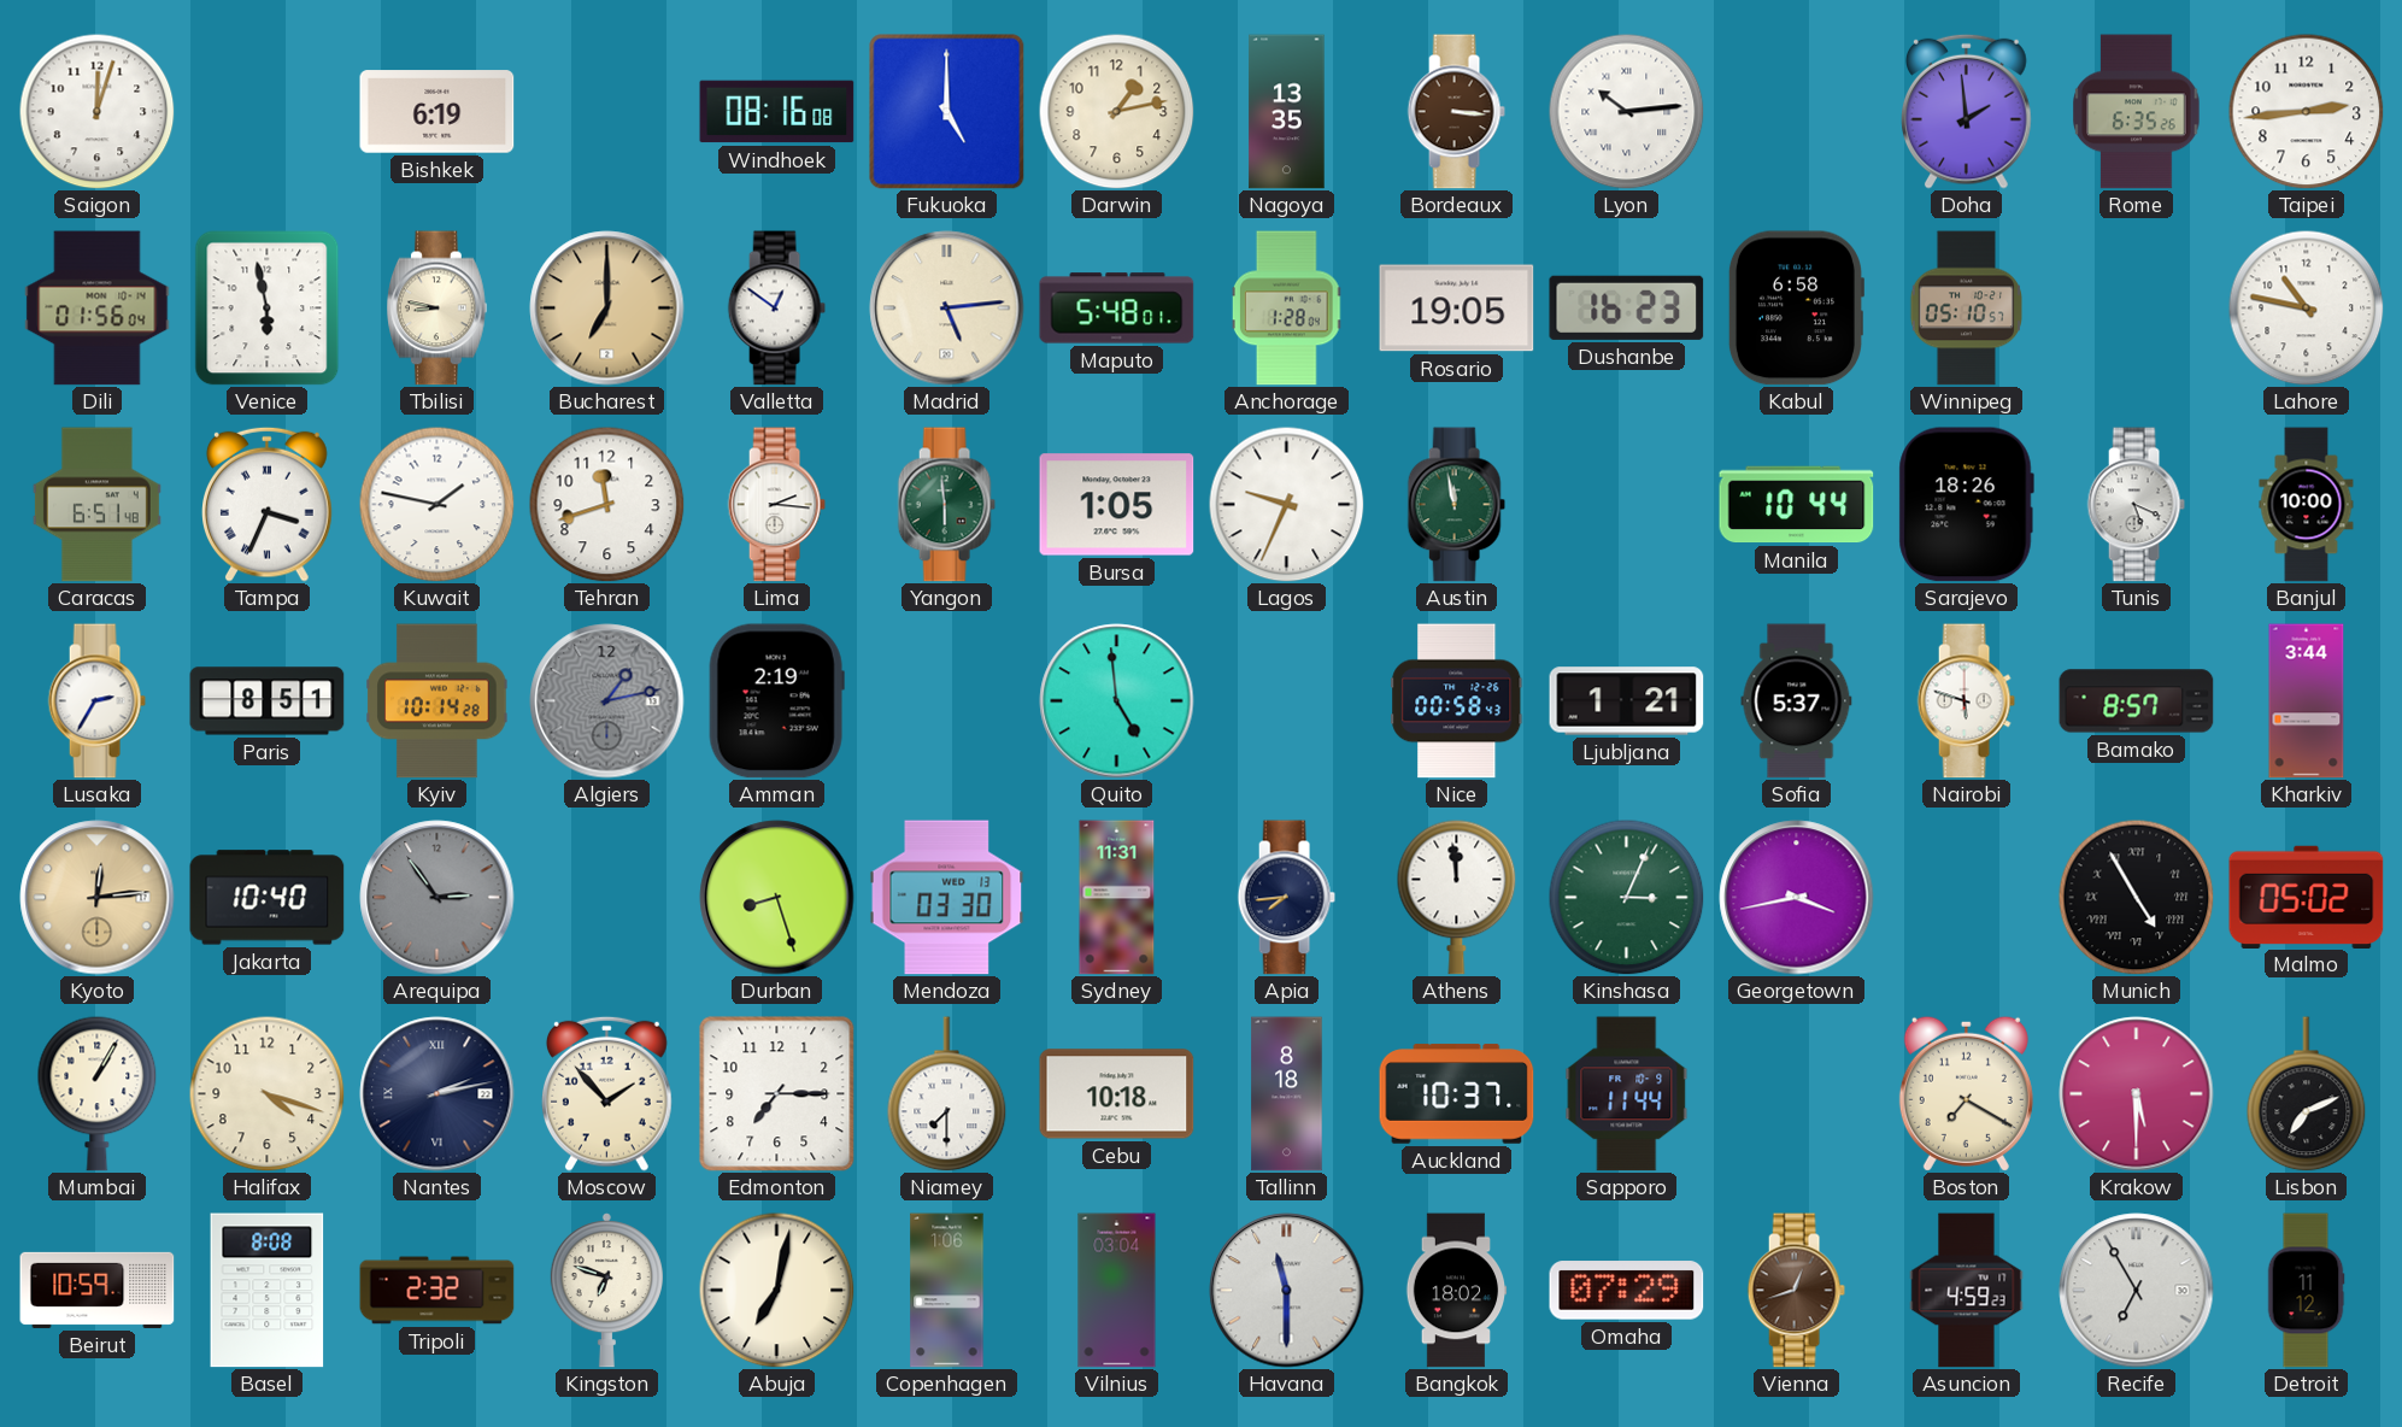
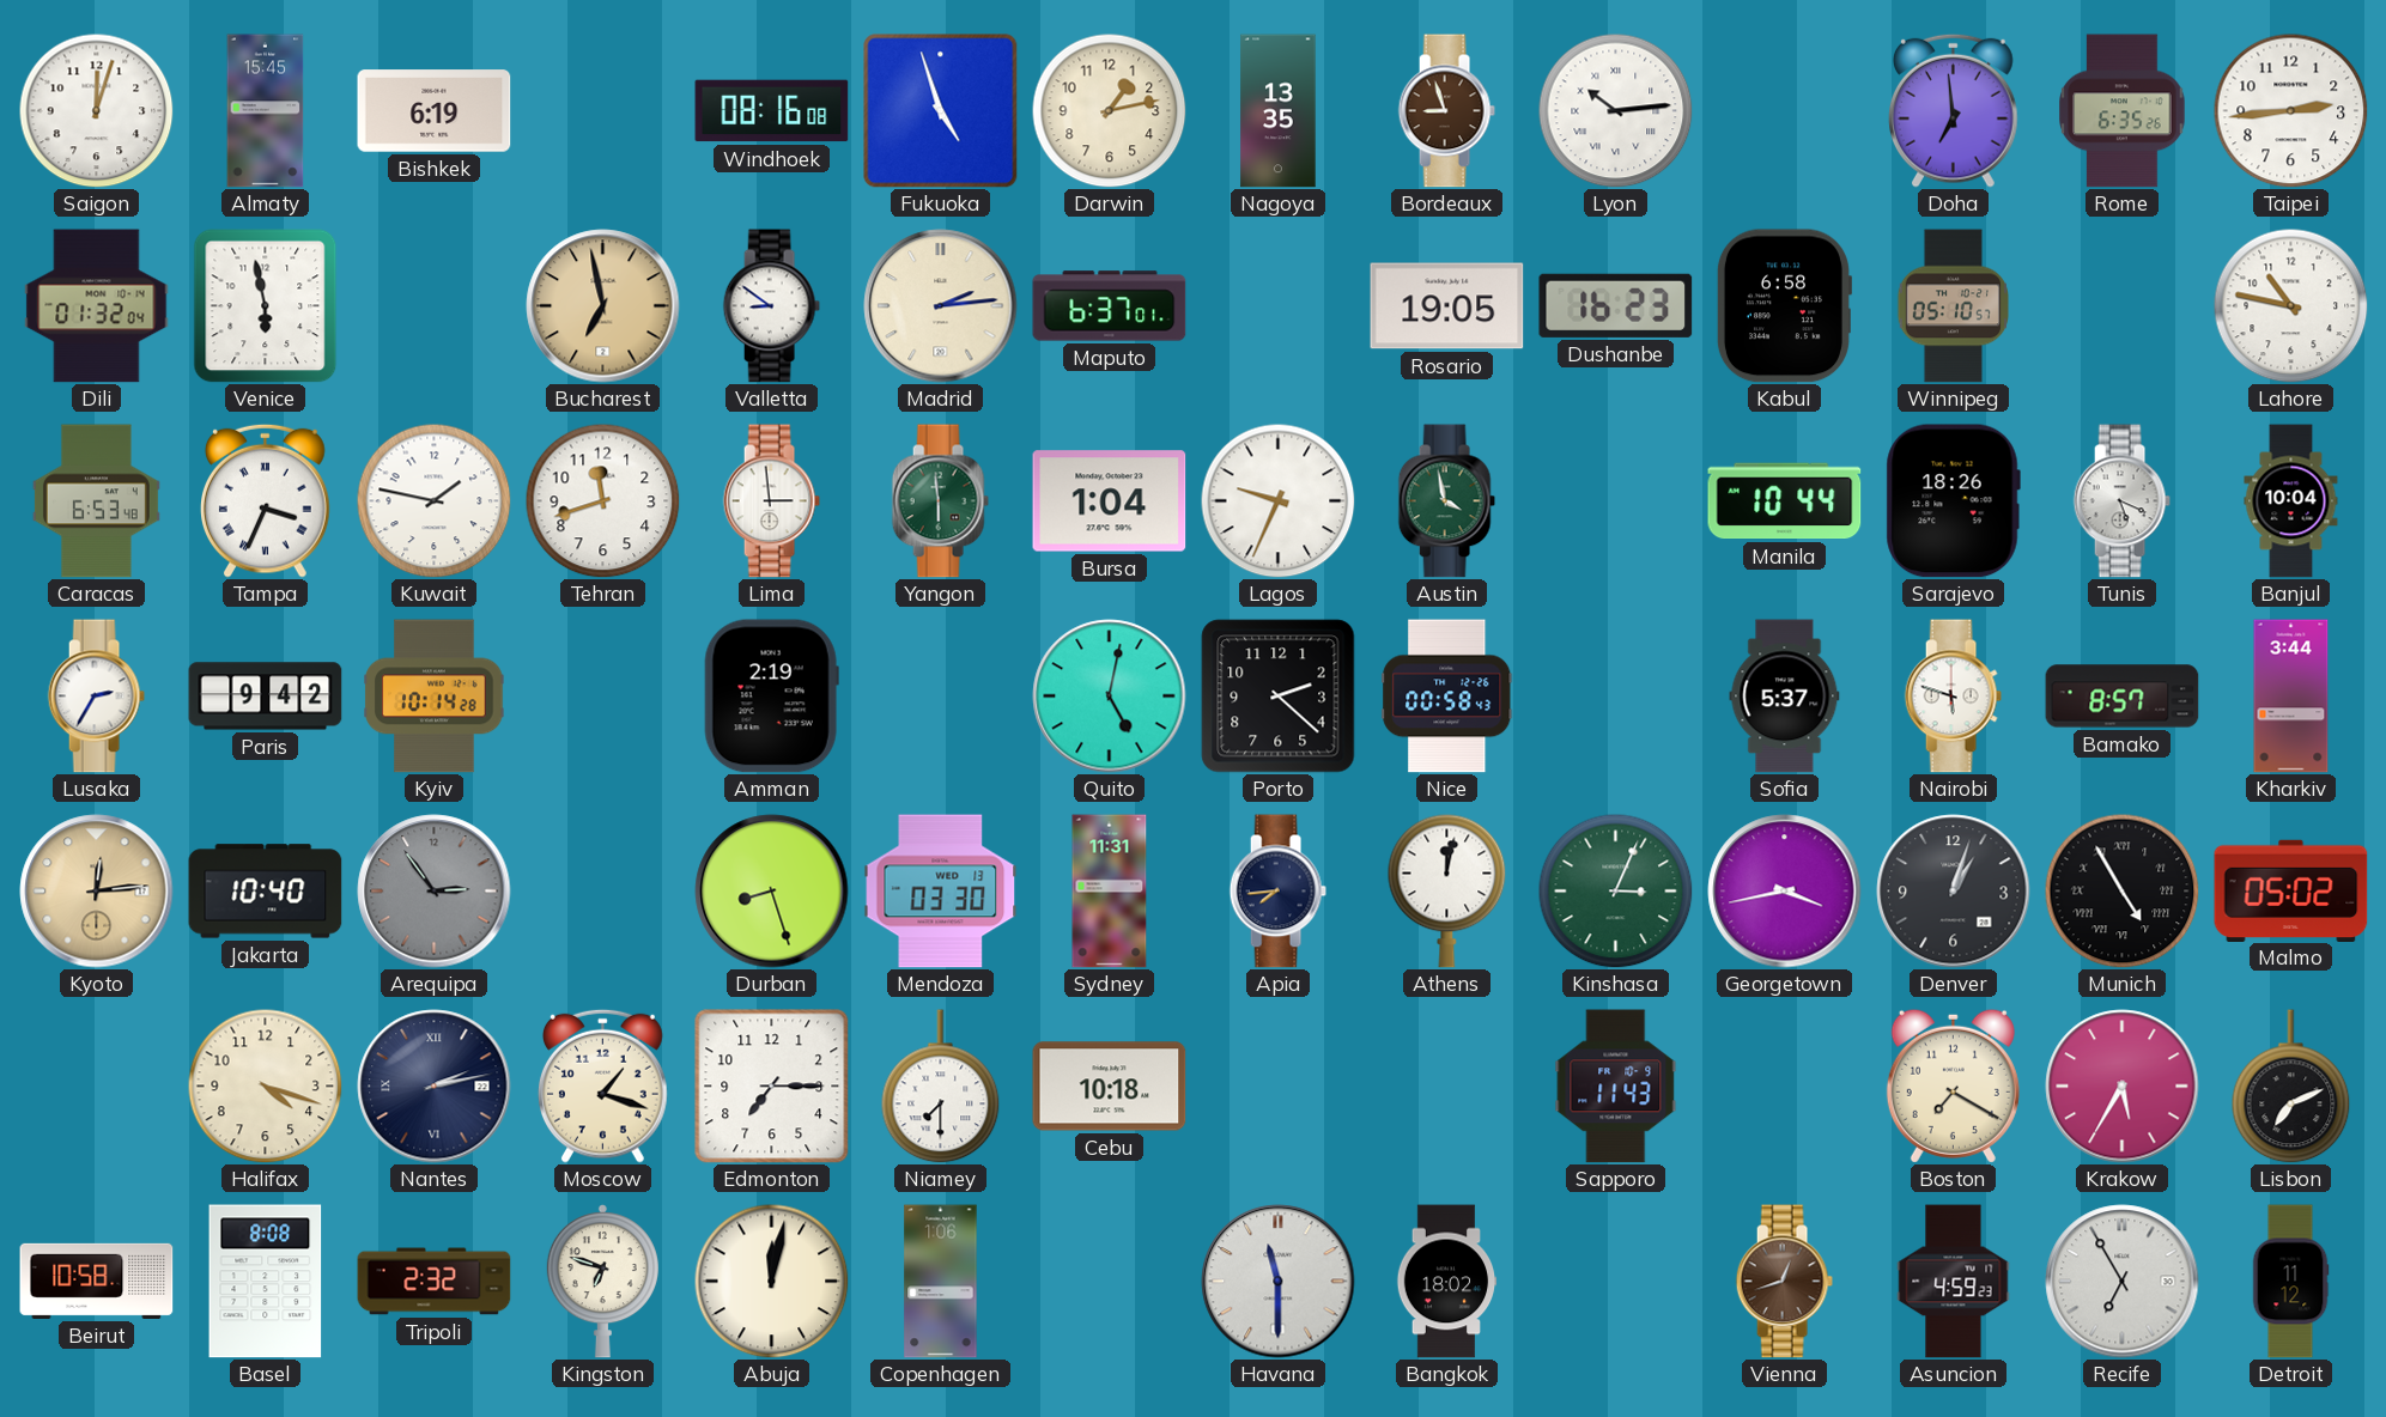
Almaty: none -> 15:45 (266, 111)
Fukuoka: 5:00 -> 4:57 (941, 111)
Bordeaux: 3:16 -> 8:57 (1446, 111)
Doha: 1:59 -> 6:59 (1954, 110)
Dili: 01:56 -> 01:32 (97, 306)
Tbilisi: 8:47 -> none (437, 309)
Bucharest: 7:00 -> 6:58 (603, 306)
Valletta: 12:51 -> 8:51 (771, 306)
Madrid: 5:14 -> 2:14 (941, 306)
Maputo: 5:48 -> 6:37 (1110, 306)
Anchorage: 1:28 -> none (1287, 309)
Caracas: 6:51 -> 6:53 (96, 501)
Lima: 2:16 -> 2:59 (771, 501)
Bursa: 1:05 -> 1:04 (1110, 501)
Austin: 11:58 -> 3:58 (1446, 501)
Banjul: 10:00 -> 10:04 (2291, 501)
Paris: 8:51 -> 9:42 (266, 697)
Algiers: 1:13 -> none (607, 701)
Quito: 4:59 -> 5:02 (1110, 697)
Porto: none -> 2:22 (1279, 697)
Ljubljana: 1:21 -> none (1627, 701)
Athens: 11:59 -> 12:02 (1447, 890)
Denver: none -> 1:03 (1954, 892)
Mumbai: 1:05 -> none (98, 1093)
Moscow: 1:53 -> 1:18 (603, 1085)
Tallinn: 8:18 -> none (1287, 1094)
Auckland: 10:37 -> none (1457, 1094)
Sapporo: 11:44 -> 11:43 (1616, 1087)
Krakow: 5:30 -> 5:35 (2123, 1087)
Beirut: 10:59 -> 10:58 (97, 1281)
Abuja: 7:02 -> 12:02 (771, 1281)
Vilnius: 03:04 -> none (1117, 1291)
Omaha: 07:29 -> none (1627, 1291)
